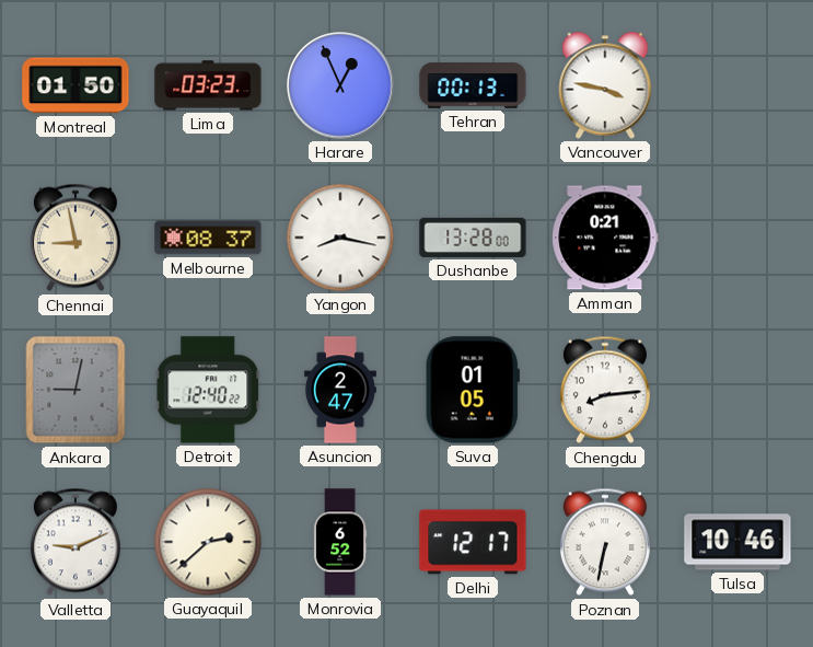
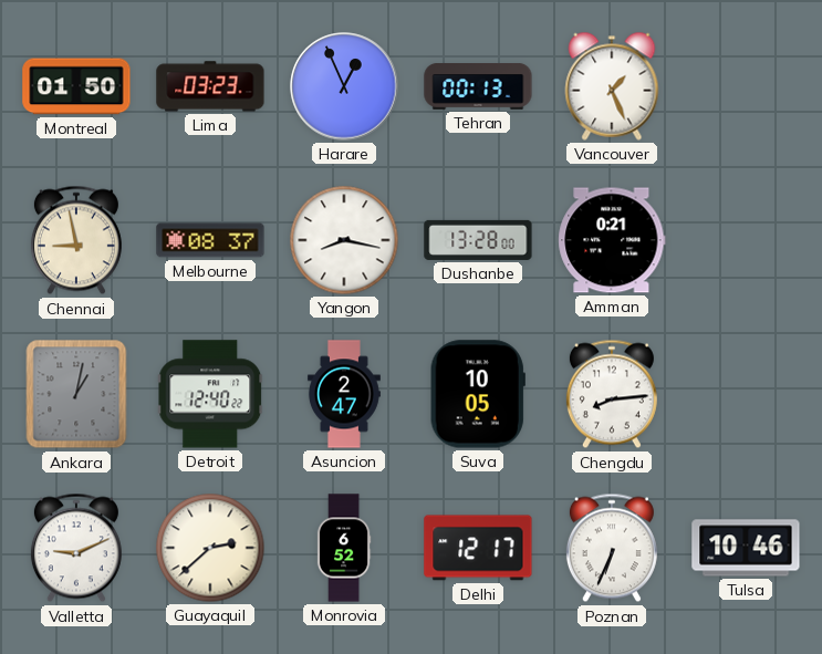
Vancouver: 3:47 -> 1:26 (612, 86)
Ankara: 9:02 -> 1:02 (76, 394)
Suva: 01:05 -> 10:05 (478, 394)
Poznan: 6:32 -> 6:34 (612, 548)
